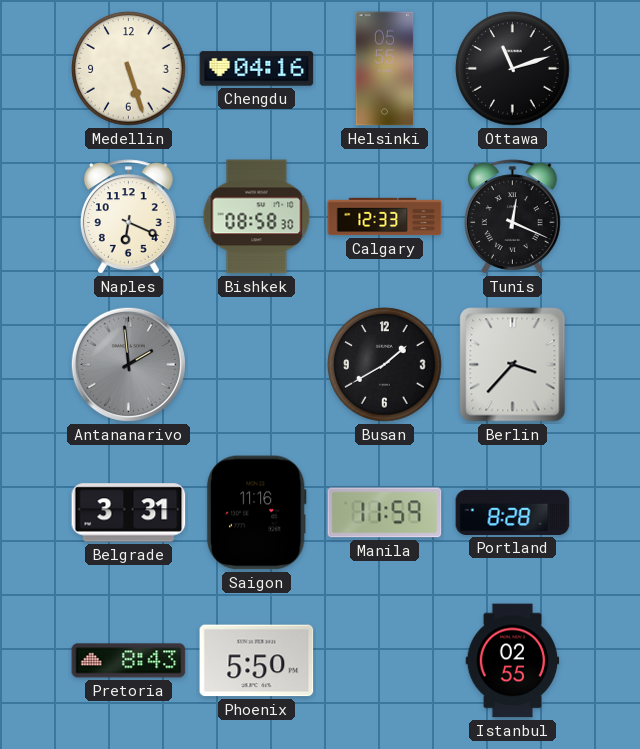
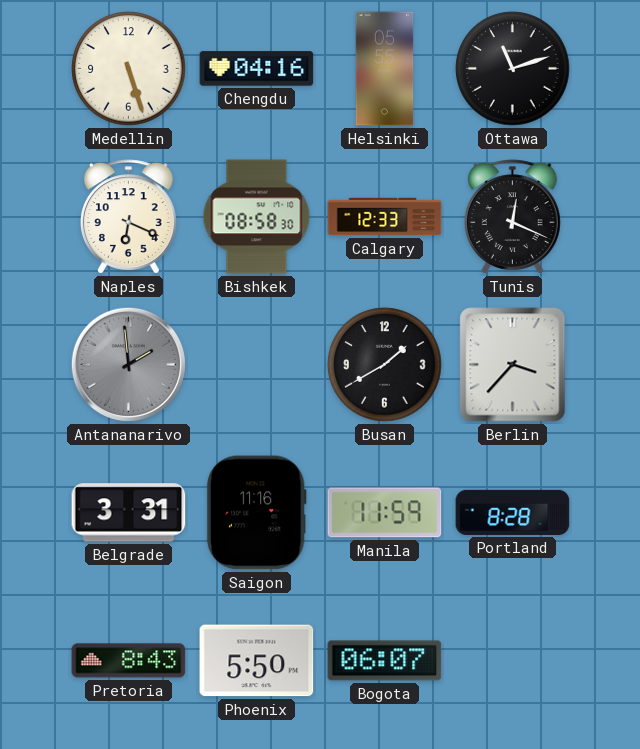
Bogota: none -> 06:07 (385, 661)
Istanbul: 02:55 -> none (513, 661)
